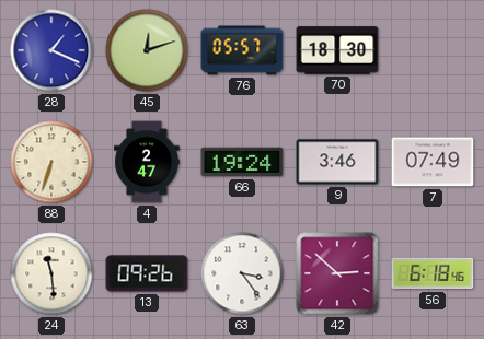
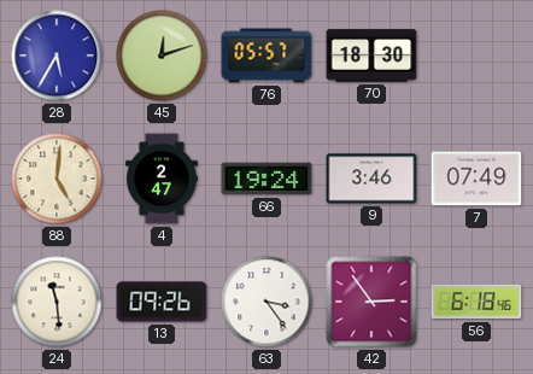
28: 1:19 -> 5:35 (57, 55)
88: 6:33 -> 5:01 (57, 179)
42: 2:52 -> 2:54 (371, 302)
